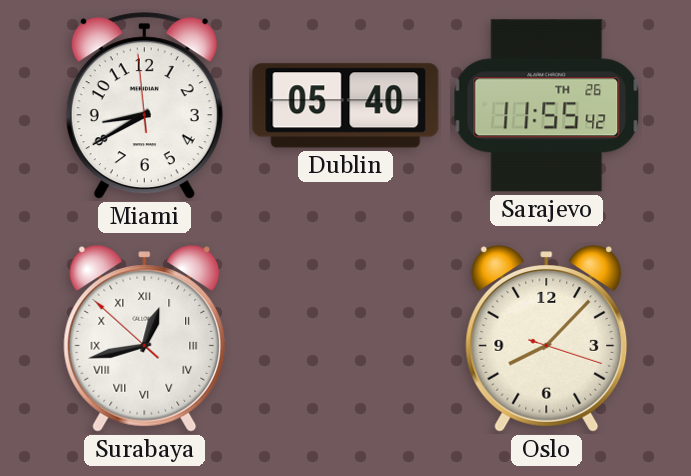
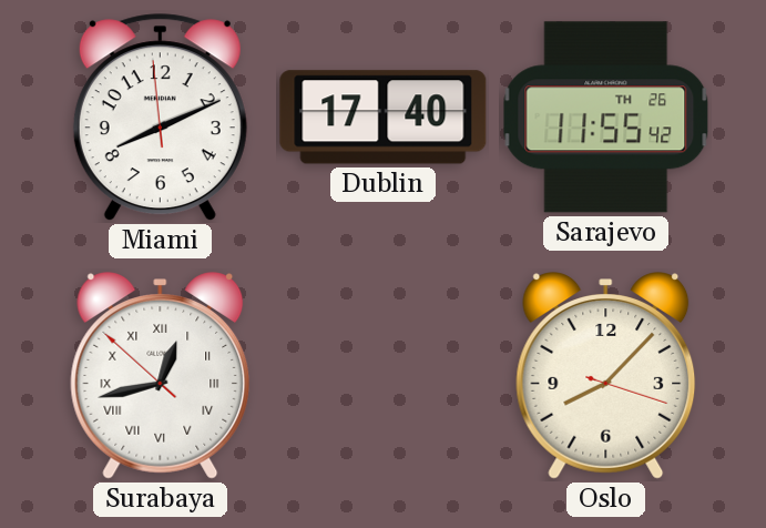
Miami: 8:39 -> 8:10 (160, 118)
Dublin: 05:40 -> 17:40 (384, 118)
